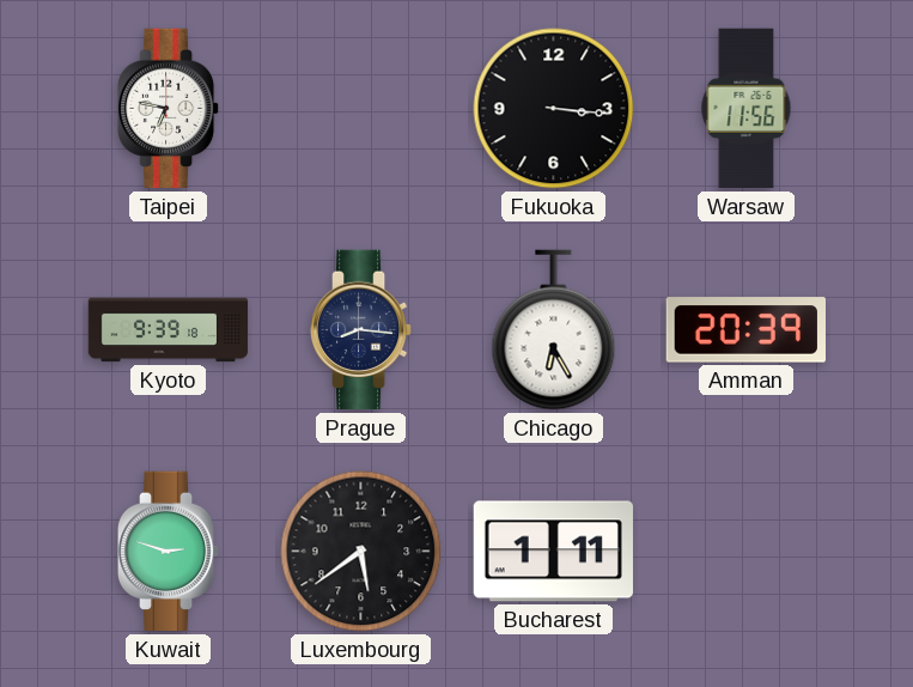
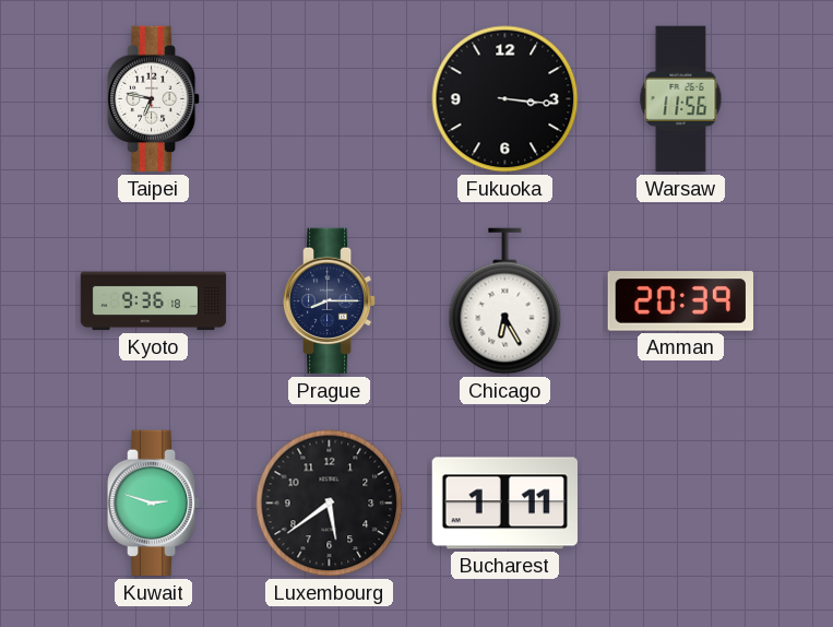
Kyoto: 9:39 -> 9:36 (154, 301)
Prague: 8:16 -> 8:15 (330, 301)
